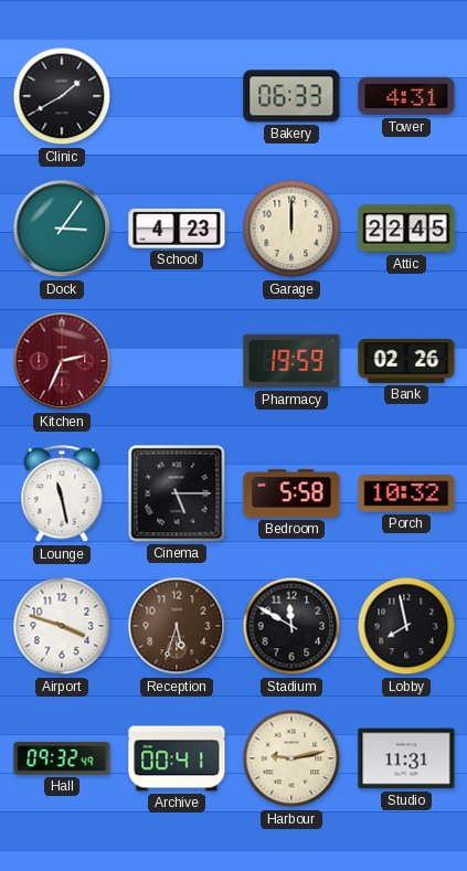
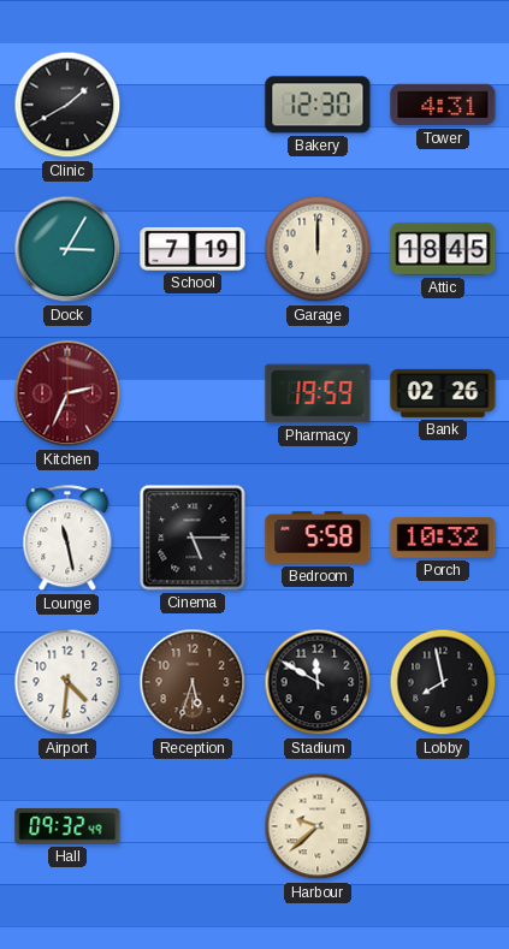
Bakery: 06:33 -> 12:30 (318, 105)
Dock: 3:06 -> 3:05 (67, 249)
School: 4:23 -> 7:19 (193, 249)
Attic: 22:45 -> 18:45 (443, 249)
Airport: 3:48 -> 4:31 (67, 682)
Archive: 00:41 -> none (177, 758)
Harbour: 9:13 -> 9:38 (318, 826)
Studio: 11:31 -> none (406, 758)
